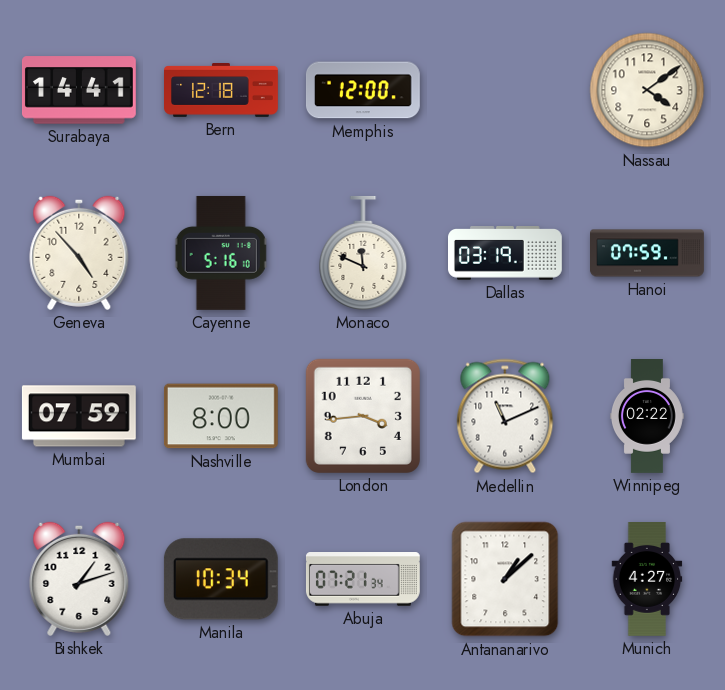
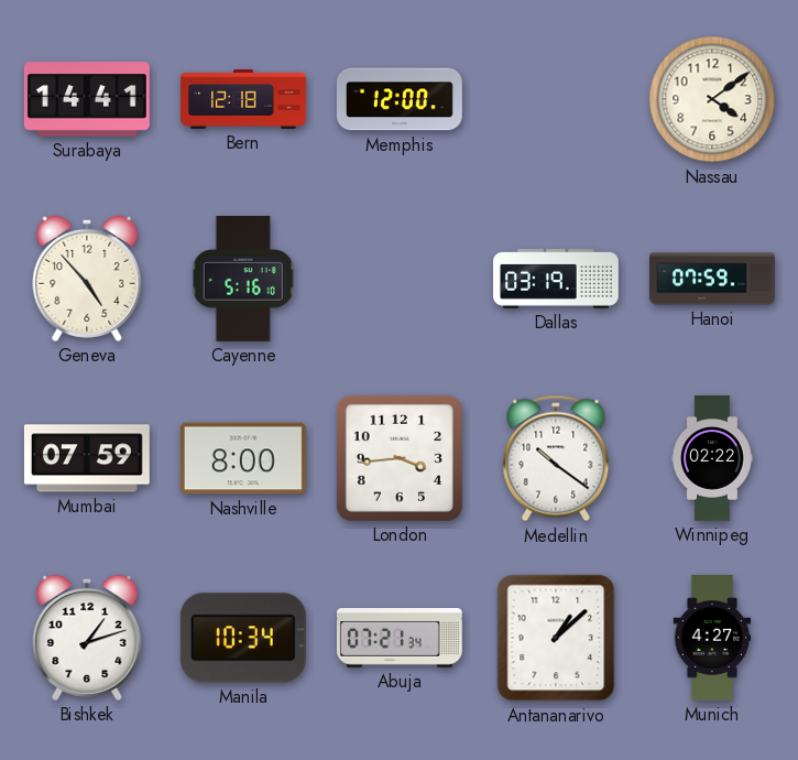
Monaco: 11:49 -> none (363, 253)
Medellin: 11:11 -> 10:21 (556, 458)
